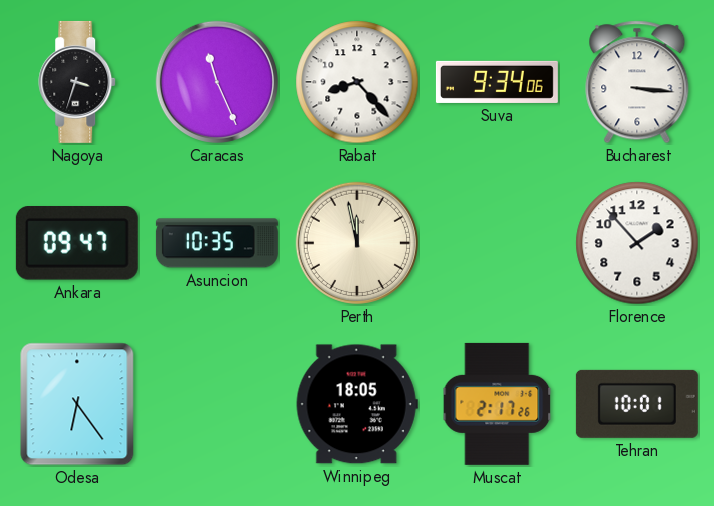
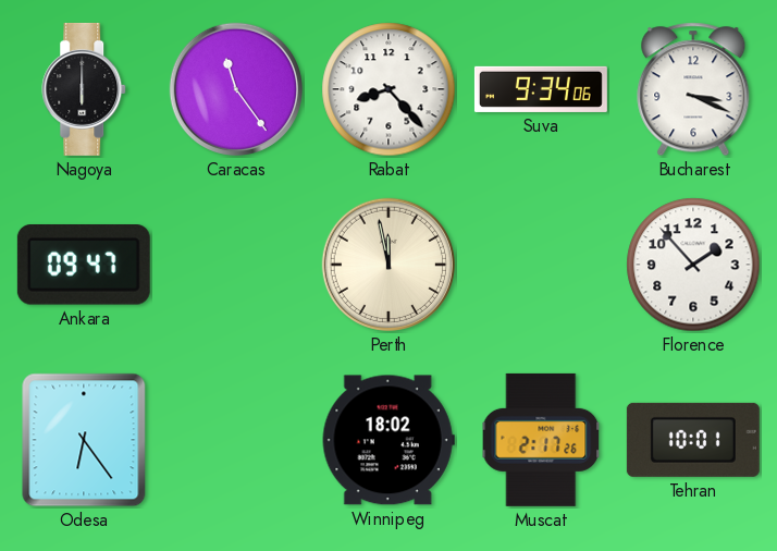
Nagoya: 3:33 -> 6:00 (85, 89)
Caracas: 11:26 -> 11:24 (236, 89)
Bucharest: 3:16 -> 3:19 (693, 89)
Asuncion: 10:35 -> none (217, 243)
Winnipeg: 18:05 -> 18:02 (388, 440)
